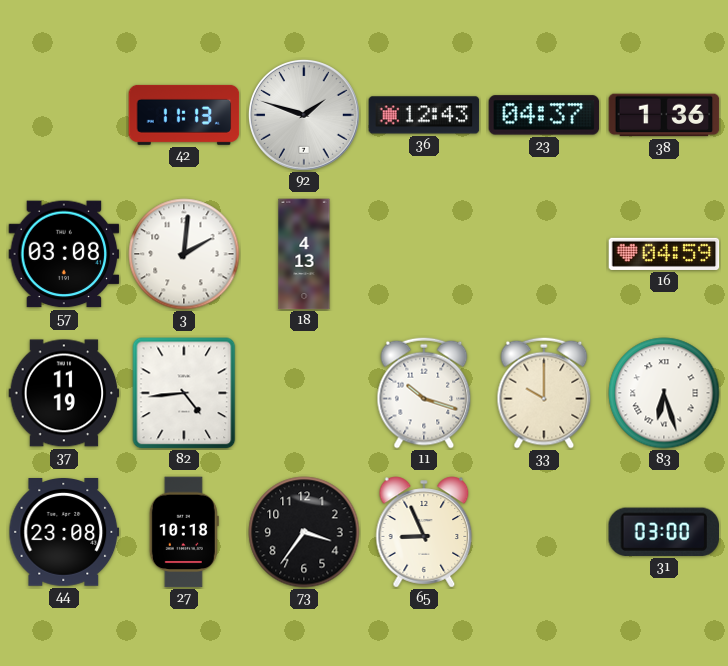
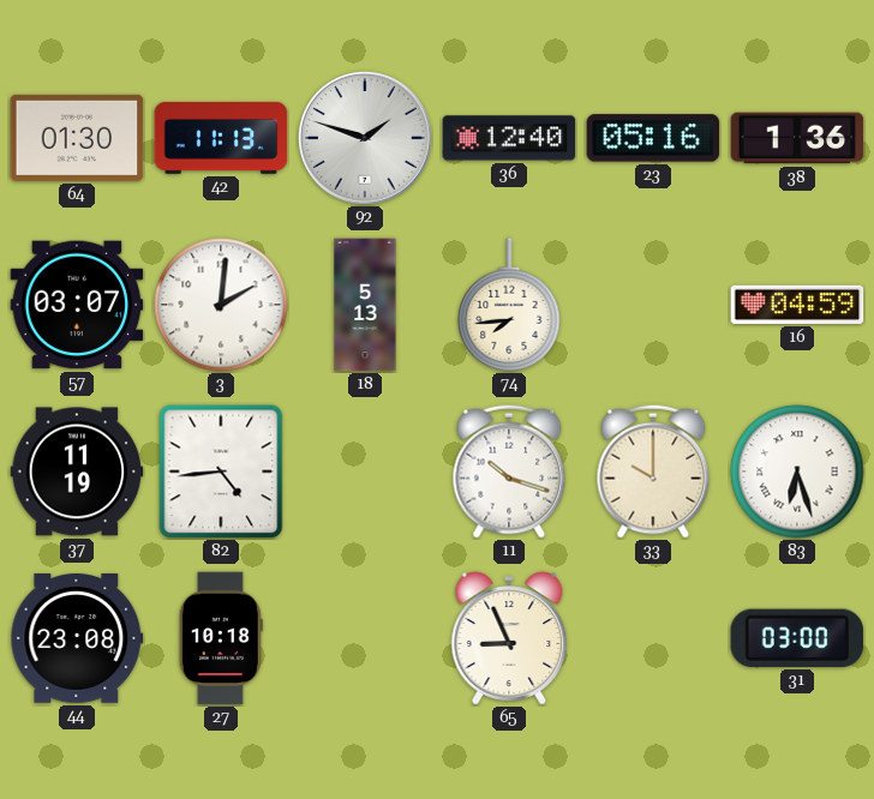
64: none -> 01:30 (77, 138)
36: 12:43 -> 12:40 (509, 138)
23: 04:37 -> 05:16 (653, 138)
57: 03:08 -> 03:07 (77, 305)
18: 4:13 -> 5:13 (365, 305)
74: none -> 7:44 (509, 305)
73: 3:36 -> none (304, 532)
